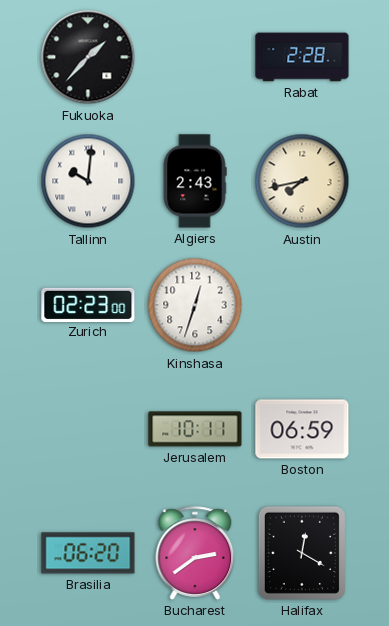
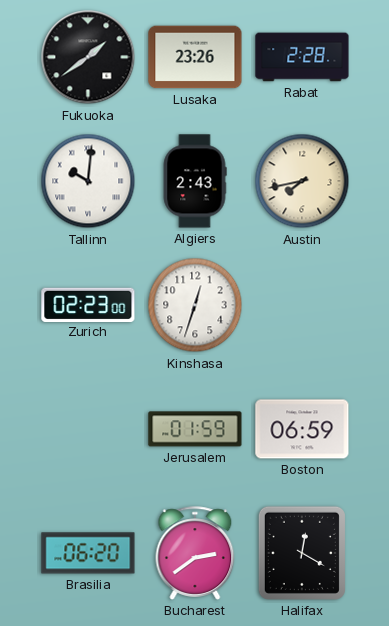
Fukuoka: 1:37 -> 1:39 (88, 57)
Lusaka: none -> 23:26 (195, 57)
Jerusalem: 10:11 -> 01:59 (195, 429)
